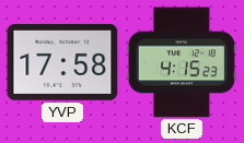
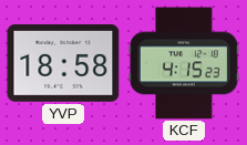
YVP: 17:58 -> 18:58 (63, 63)
